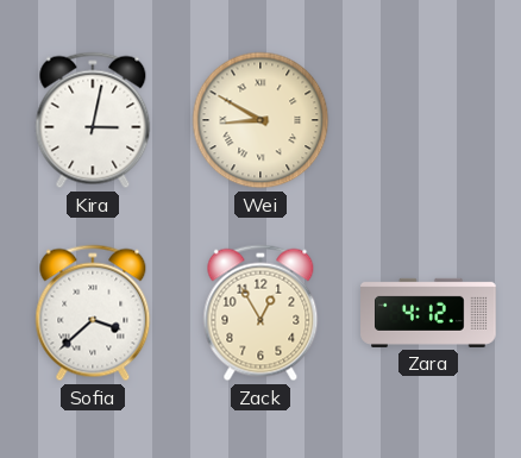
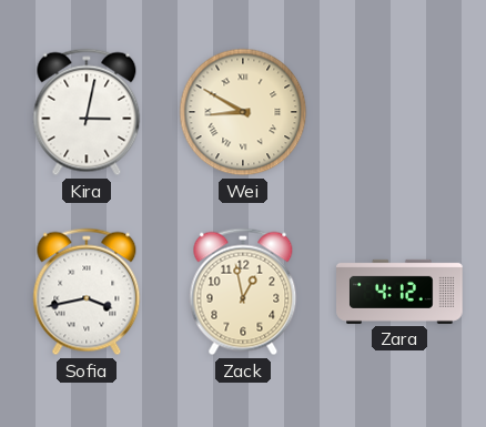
Sofia: 3:38 -> 3:43 (87, 292)
Zack: 12:55 -> 12:58 (243, 292)
